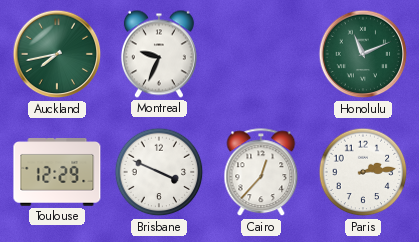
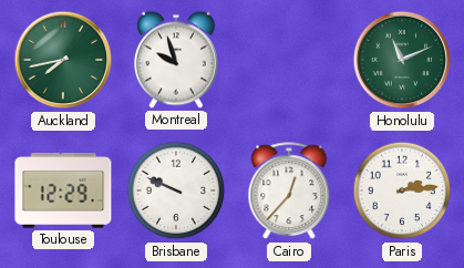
Montreal: 9:34 -> 9:57 (176, 60)
Brisbane: 3:49 -> 9:49 (176, 190)
